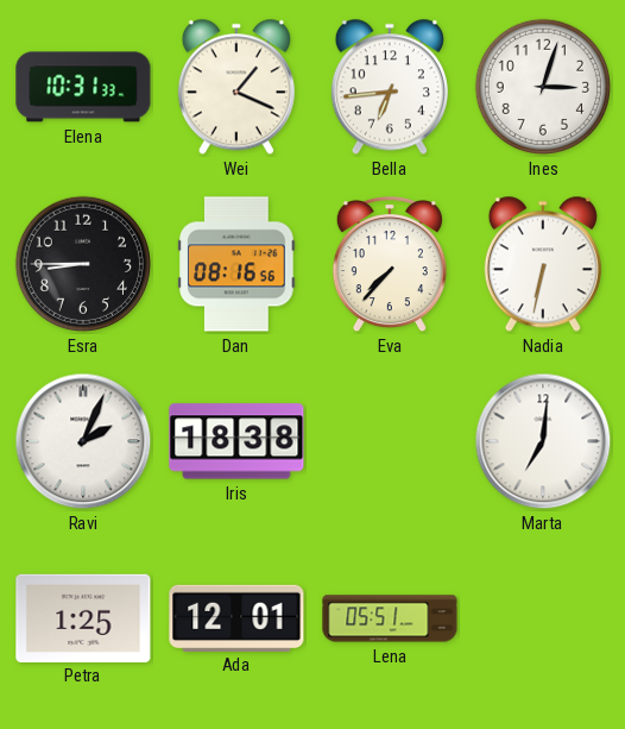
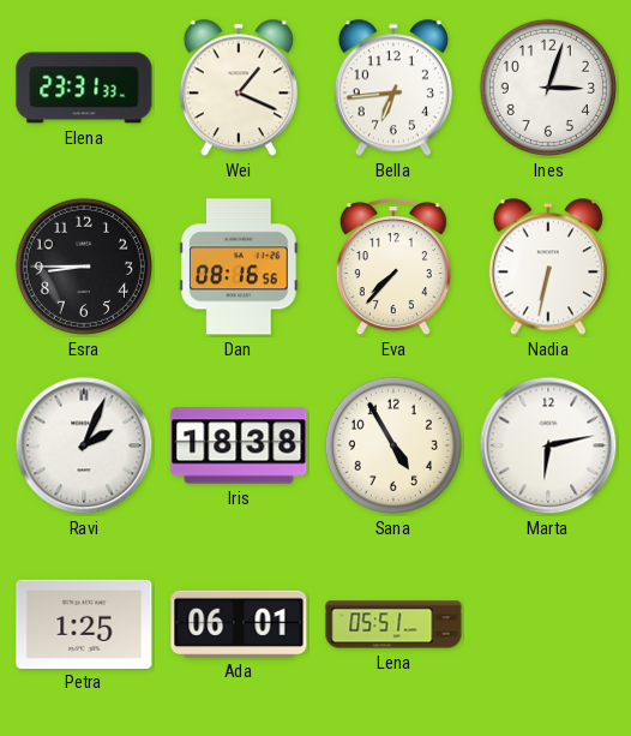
Elena: 10:31 -> 23:31 (84, 88)
Sana: none -> 4:55 (393, 445)
Marta: 7:01 -> 6:13 (548, 445)
Ada: 12:01 -> 06:01 (239, 623)
